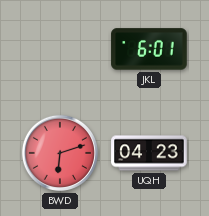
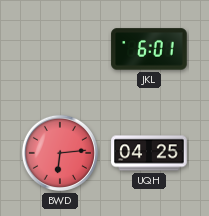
BWD: 6:12 -> 6:14 (60, 153)
UQH: 04:23 -> 04:25 (149, 153)
